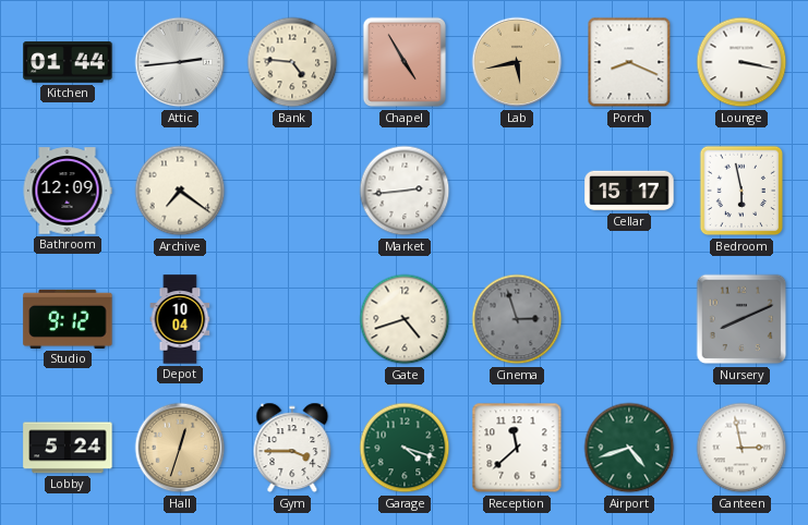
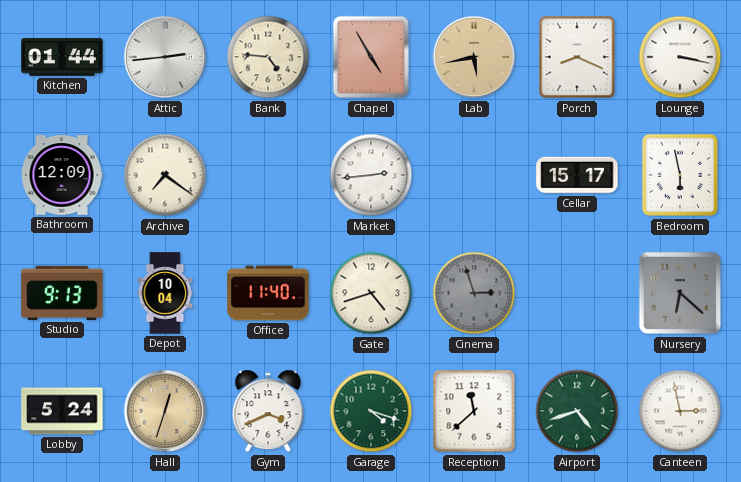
Studio: 9:12 -> 9:13 (62, 293)
Office: none -> 11:40 (268, 293)
Nursery: 8:11 -> 6:22 (680, 293)
Gym: 3:45 -> 3:41 (268, 411)
